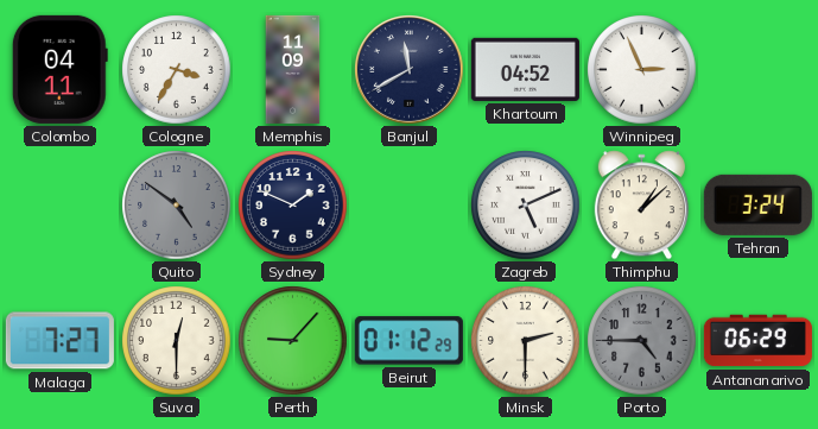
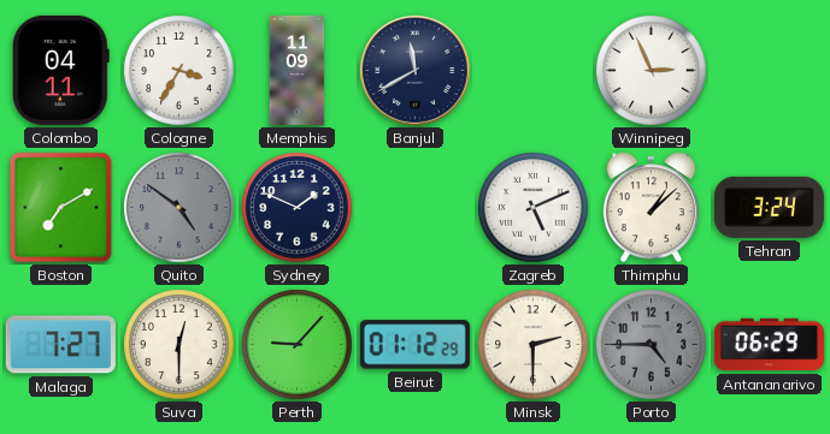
Khartoum: 04:52 -> none (525, 69)
Boston: none -> 7:10 (61, 208)
